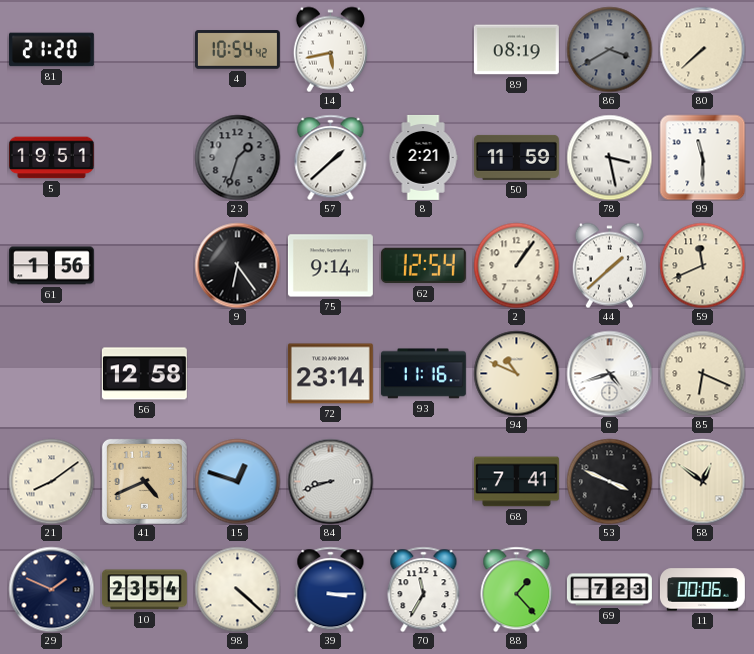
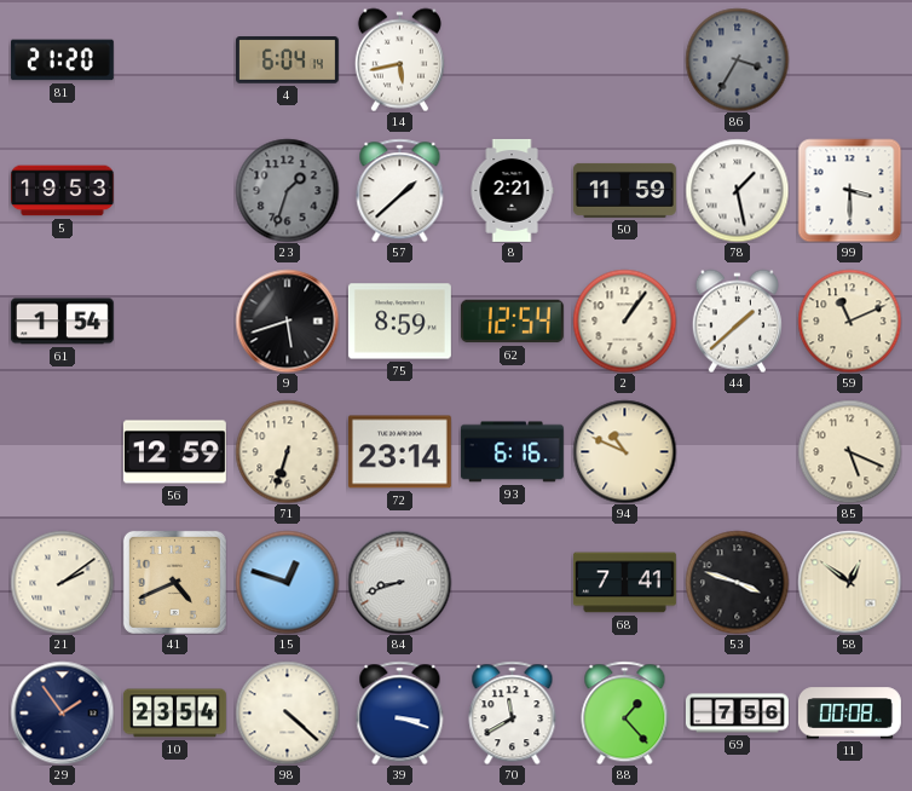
4: 10:54 -> 6:04 (287, 60)
89: 08:19 -> none (516, 50)
86: 3:40 -> 3:35 (737, 59)
80: 7:38 -> none (702, 49)
5: 19:51 -> 19:53 (62, 191)
78: 3:28 -> 1:28 (737, 190)
99: 11:30 -> 3:30 (849, 190)
61: 1:56 -> 1:54 (62, 322)
9: 6:24 -> 5:42 (287, 321)
75: 9:14 -> 8:59 (399, 322)
59: 11:41 -> 11:11 (849, 321)
56: 12:58 -> 12:59 (174, 452)
71: none -> 6:33 (287, 451)
93: 11:16 -> 6:16 (512, 452)
6: 4:42 -> none (609, 373)
85: 6:19 -> 5:19 (849, 451)
21: 8:09 -> 2:09 (62, 582)
53: 3:49 -> 3:48 (737, 582)
29: 1:49 -> 1:54 (62, 712)
39: 3:15 -> 3:18 (400, 712)
70: 11:35 -> 11:40 (513, 712)
69: 7:23 -> 7:56 (737, 714)
11: 00:06 -> 00:08 (849, 714)
